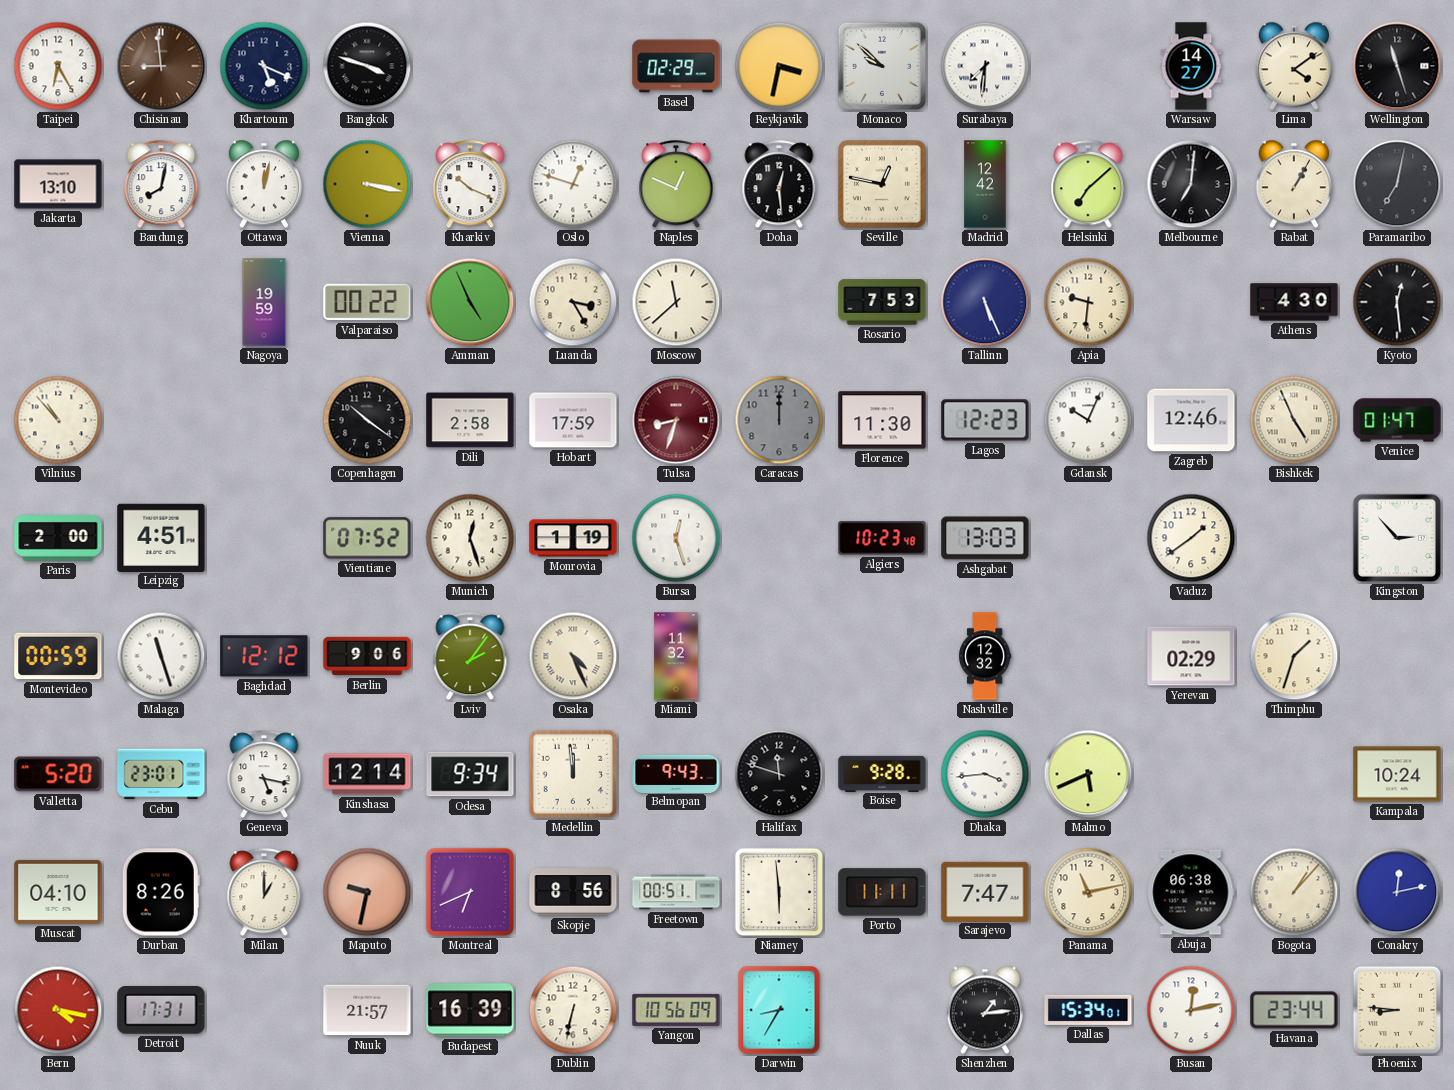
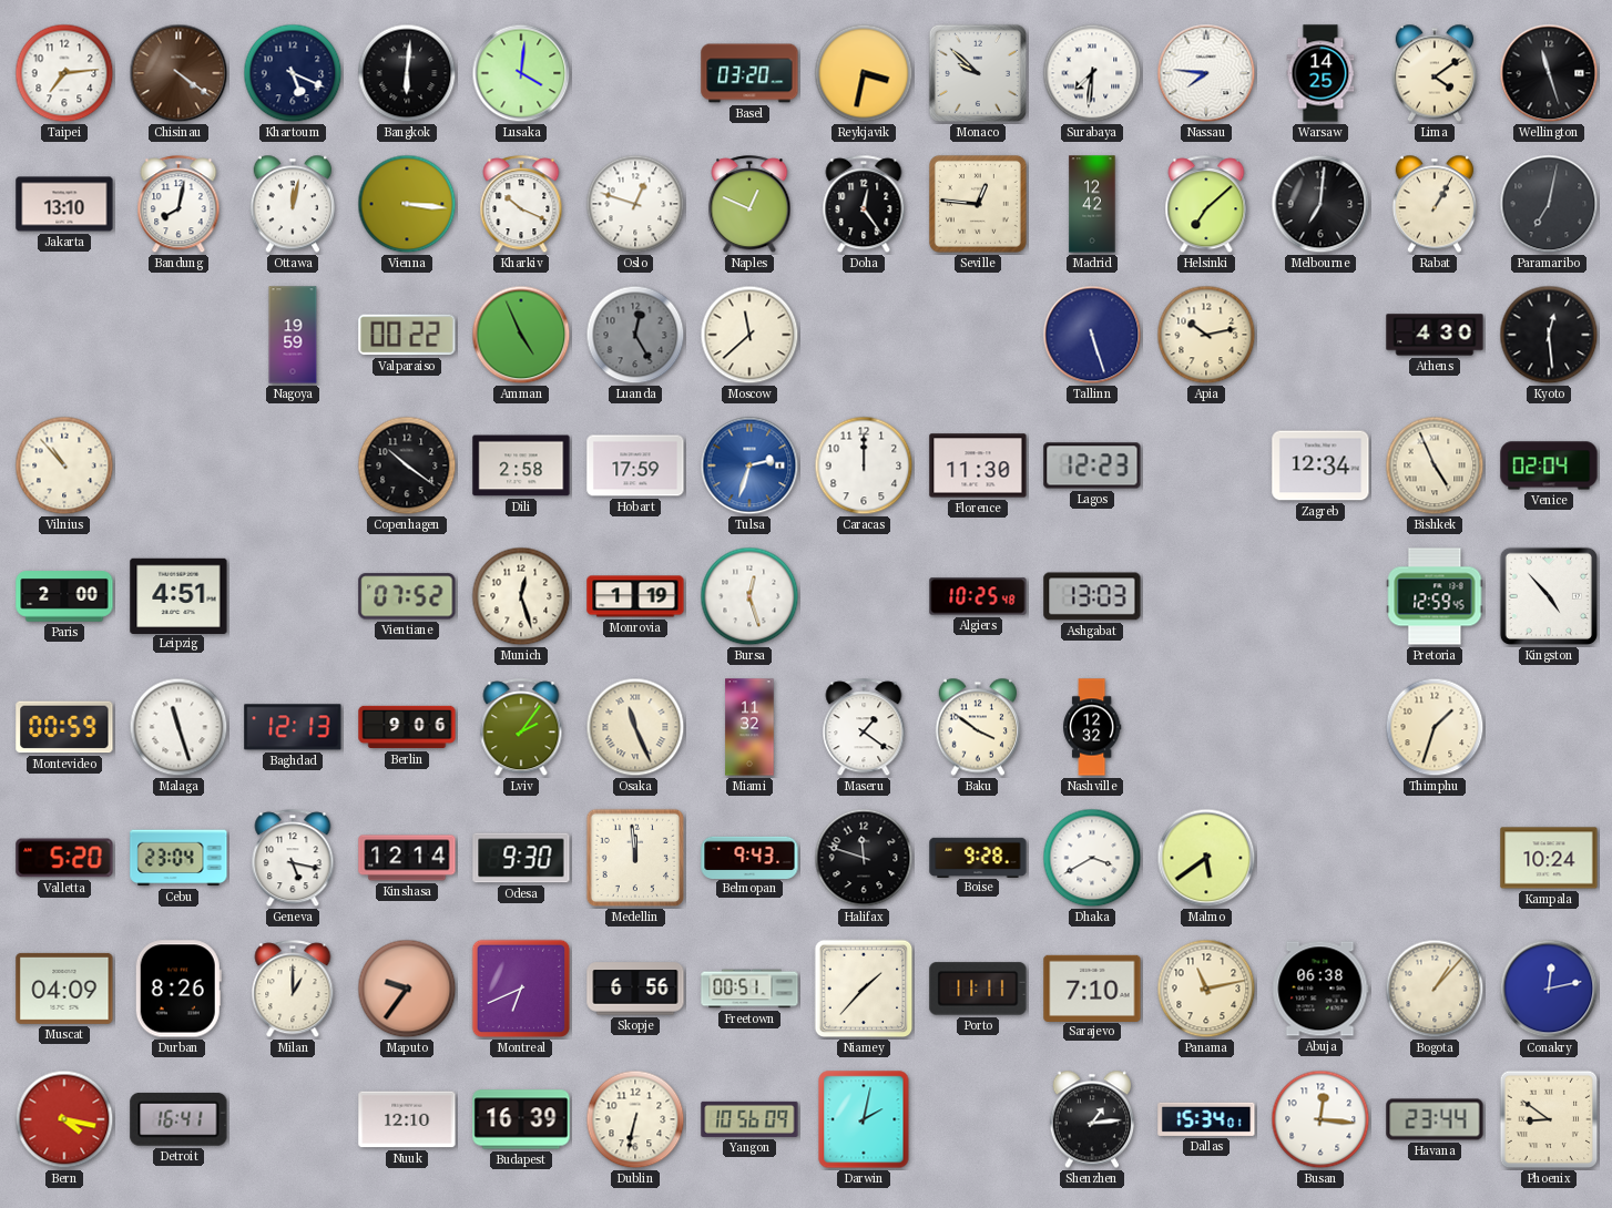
Taipei: 6:25 -> 7:14 (64, 73)
Chisinau: 8:59 -> 4:21 (178, 73)
Bangkok: 3:48 -> 6:01 (407, 73)
Lusaka: none -> 4:01 (521, 73)
Basel: 02:29 -> 03:20 (749, 73)
Nassau: none -> 7:46 (1206, 73)
Warsaw: 14:27 -> 14:25 (1320, 73)
Vienna: 3:17 -> 3:16 (407, 204)
Doha: 12:29 -> 12:24 (864, 205)
Seville: 12:47 -> 12:46 (978, 204)
Luanda: 3:25 -> 12:25 (635, 335)
Luanda dial: cream -> grey (635, 335)
Rosario: 7:53 -> none (882, 302)
Tallinn: 5:26 -> 5:27 (1092, 335)
Apia: 9:31 -> 10:13 (1206, 335)
Tulsa: 8:33 -> 2:33 (749, 465)
Tulsa dial: burgundy -> blue (749, 465)
Caracas dial: grey -> white (864, 465)
Gdansk: 10:04 -> none (1088, 420)
Zagreb: 12:46 -> 12:34 (1320, 465)
Venice: 01:47 -> 02:04 (1549, 465)
Algiers: 10:23 -> 10:25 (978, 596)
Vaduz: 1:39 -> none (1191, 538)
Pretoria: none -> 12:59 (1435, 596)
Kingston: 2:53 -> 4:53 (1549, 596)
Baghdad: 12:12 -> 12:13 (293, 727)
Osaka: 4:26 -> 11:26 (635, 727)
Maseru: none -> 1:21 (864, 728)
Baku: none -> 3:51 (977, 727)
Yerevan: 02:29 -> none (1191, 656)
Cebu: 23:01 -> 23:04 (178, 858)
Odesa: 9:34 -> 9:30 (521, 858)
Dhaka: 3:44 -> 3:40 (1092, 858)
Malmo: 5:41 -> 5:39 (1206, 858)
Muscat: 04:10 -> 04:09 (64, 989)
Maputo: 9:32 -> 9:36 (407, 989)
Skopje: 8:56 -> 6:56 (635, 989)
Niamey: 5:59 -> 1:37 (864, 989)
Sarajevo: 7:47 -> 7:10 (1092, 987)
Detroit: 17:31 -> 16:41 (178, 1119)
Nuuk: 21:57 -> 12:10 (407, 1119)
Darwin: 8:35 -> 2:02 (864, 1119)
Busan: 12:13 -> 12:16 (1320, 1119)
Phoenix: 8:46 -> 8:51 (1549, 1119)
